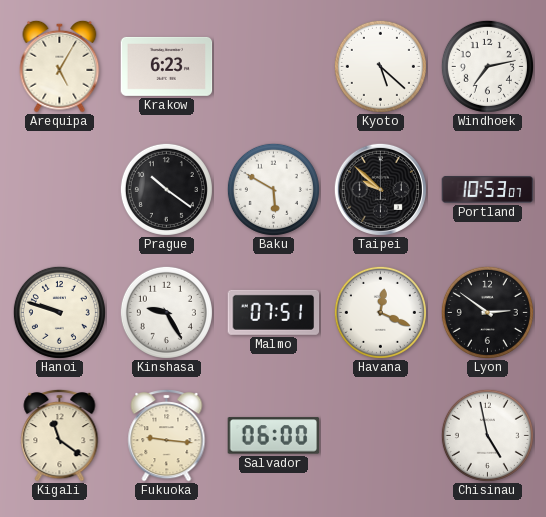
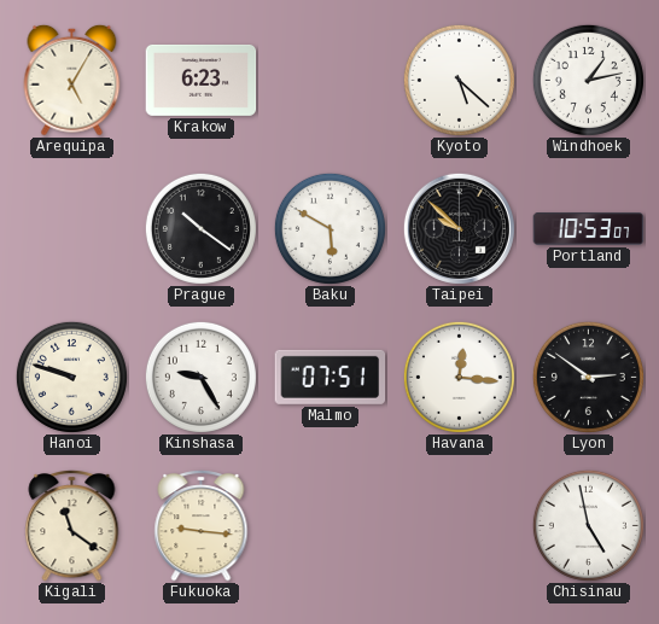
Windhoek: 7:13 -> 1:13 (588, 80)
Havana: 12:19 -> 12:16 (459, 377)
Salvador: 06:00 -> none (274, 436)
